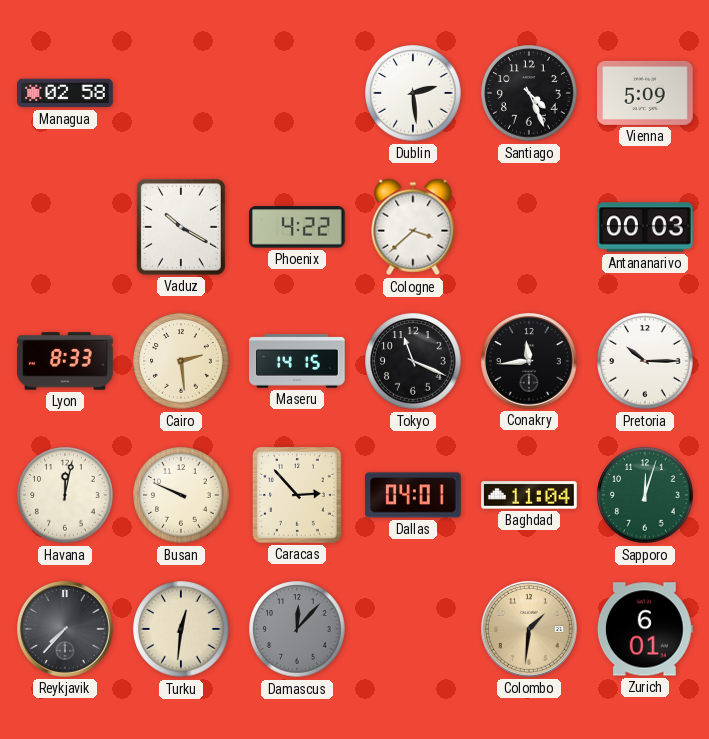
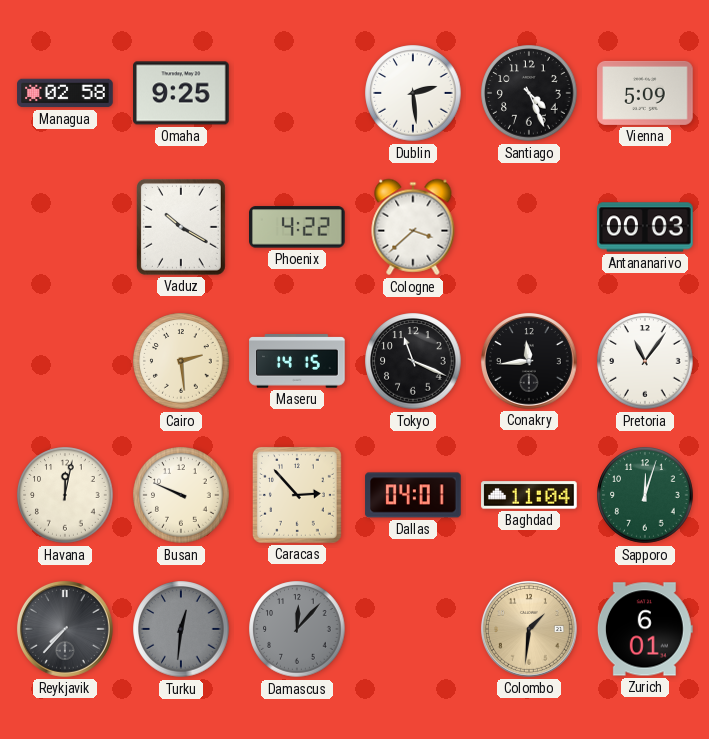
Omaha: none -> 9:25 (181, 93)
Lyon: 8:33 -> none (65, 361)
Pretoria: 10:15 -> 11:06 (645, 361)
Turku dial: cream -> grey (181, 629)
